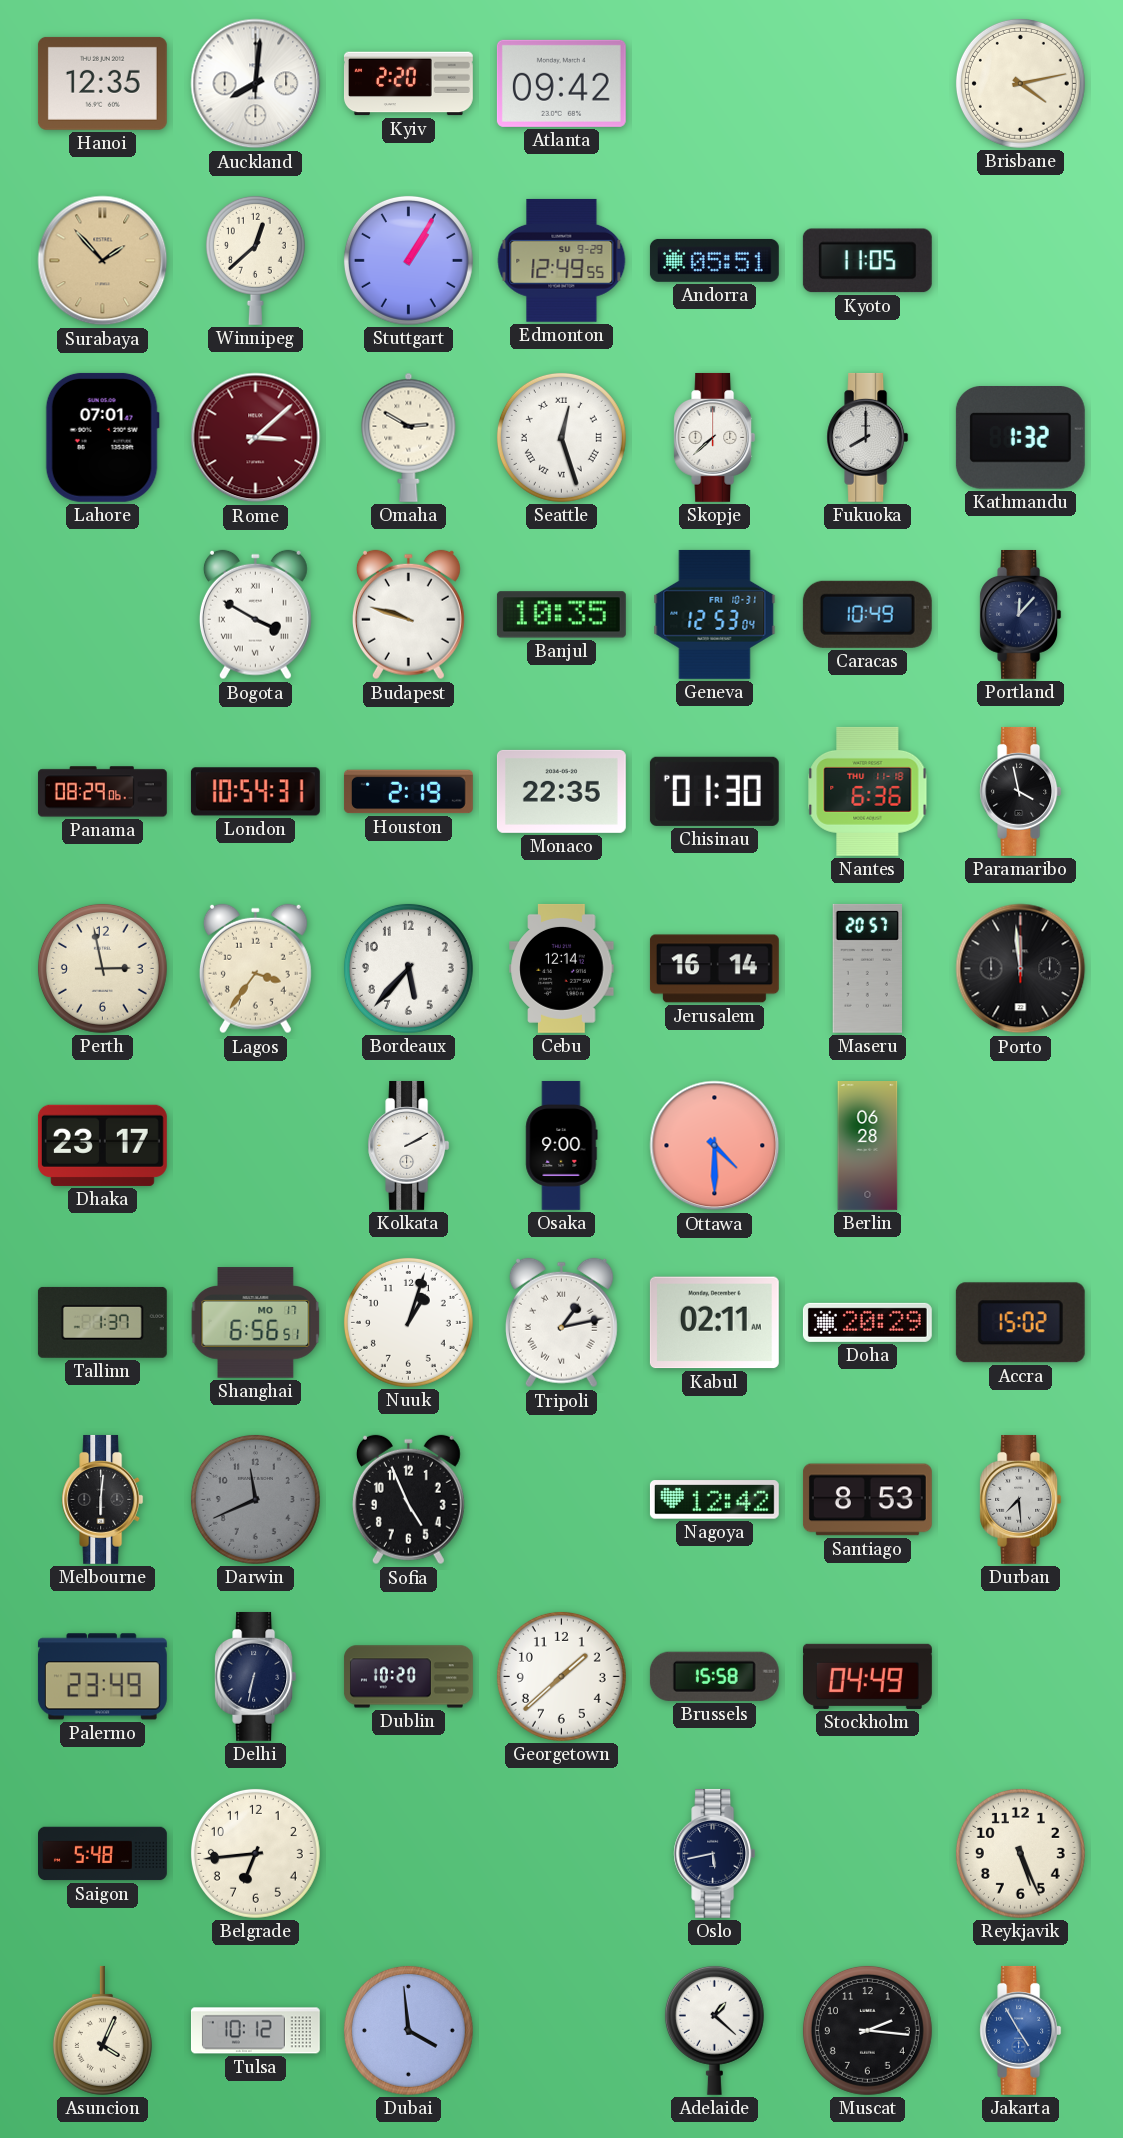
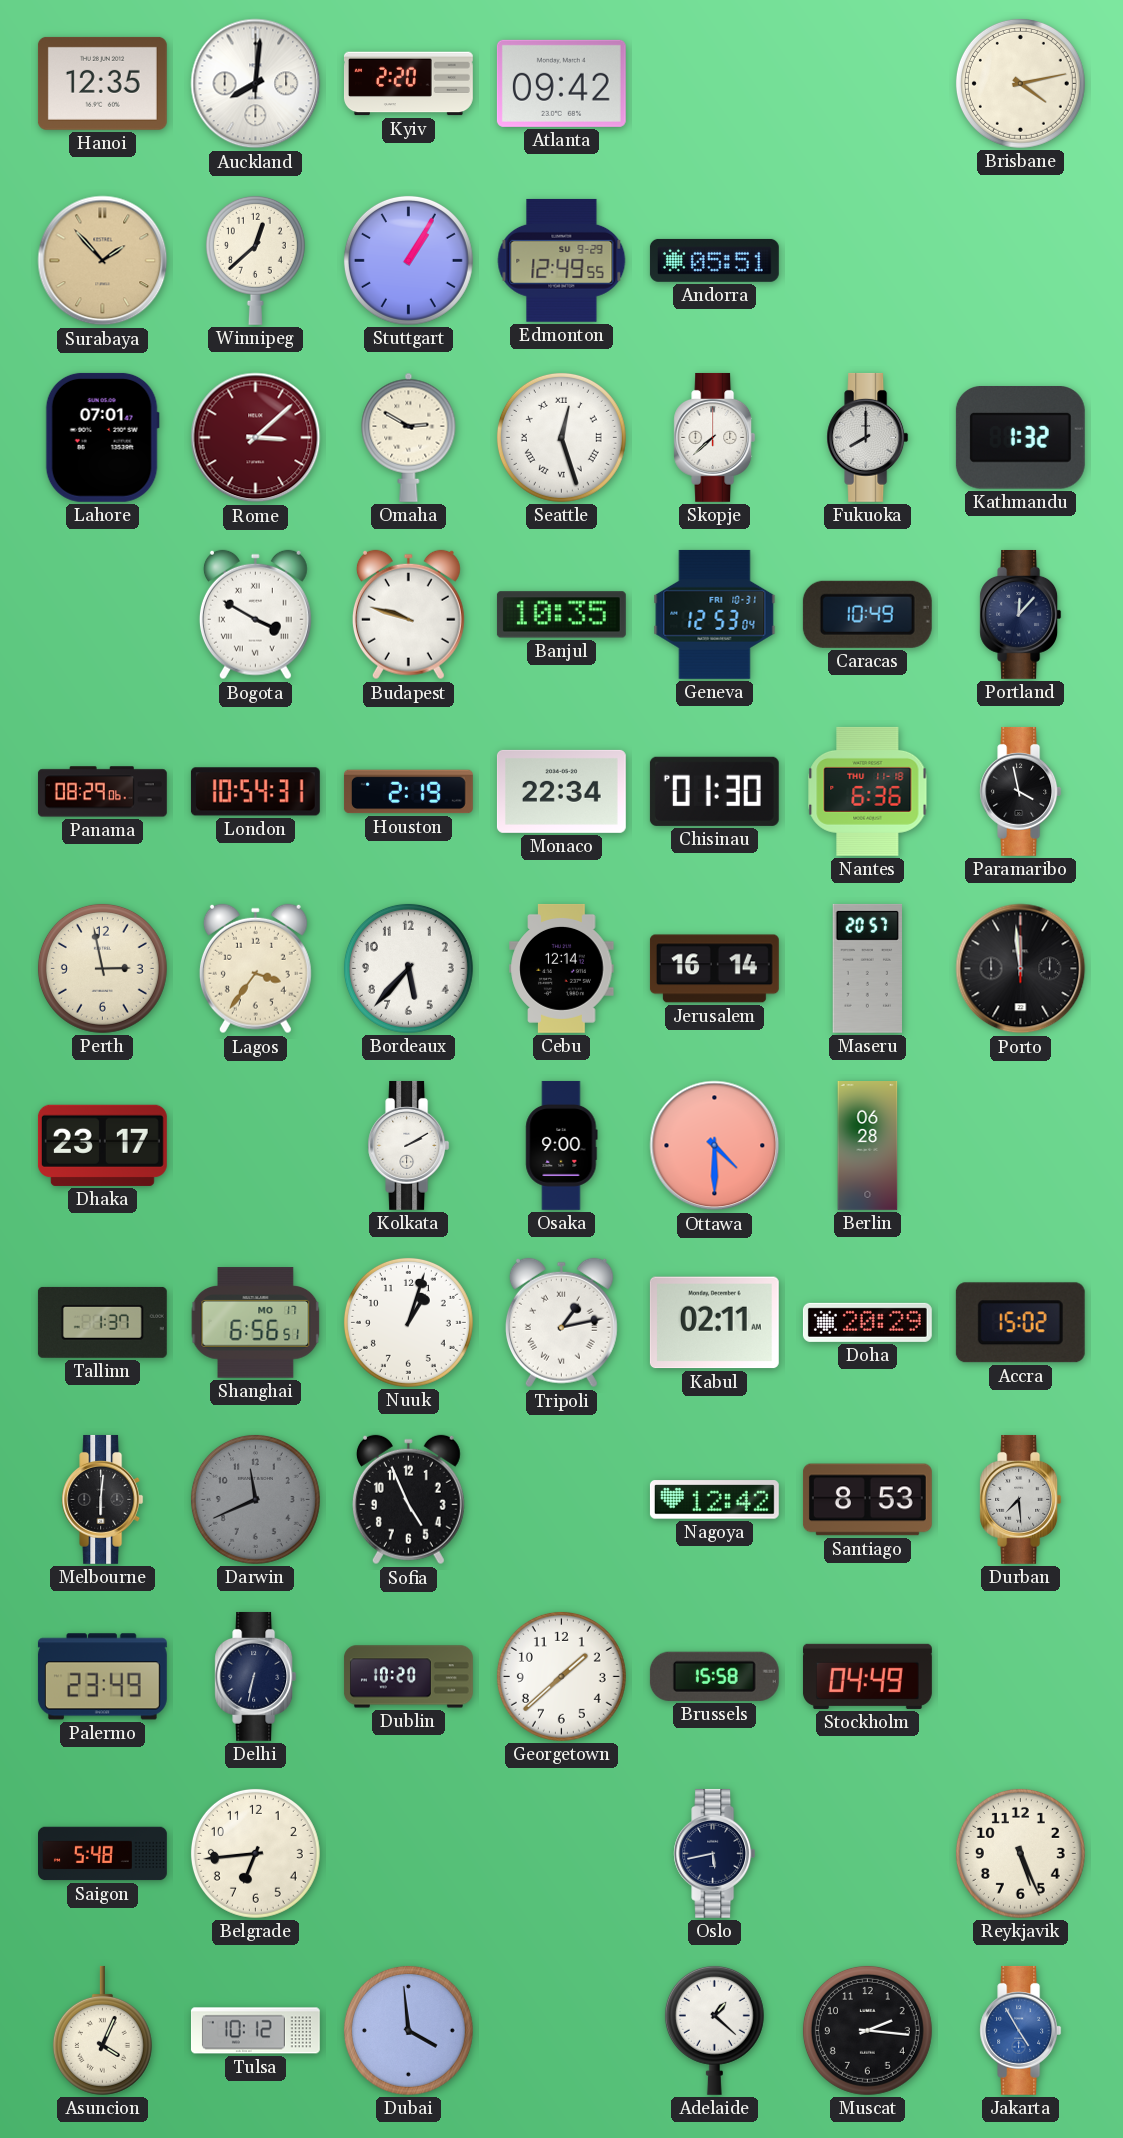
Kyoto: 11:05 -> none (867, 261)
Monaco: 22:35 -> 22:34 (561, 791)
